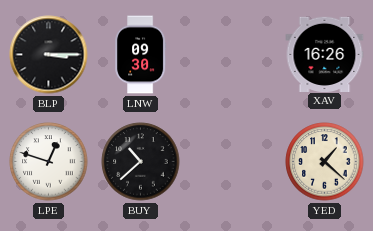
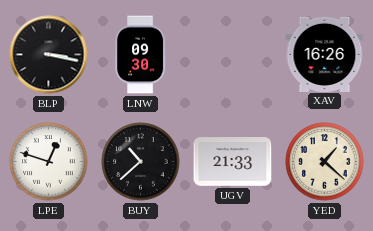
BLP: 3:15 -> 3:17 (49, 55)
UGV: none -> 21:33 (233, 162)
